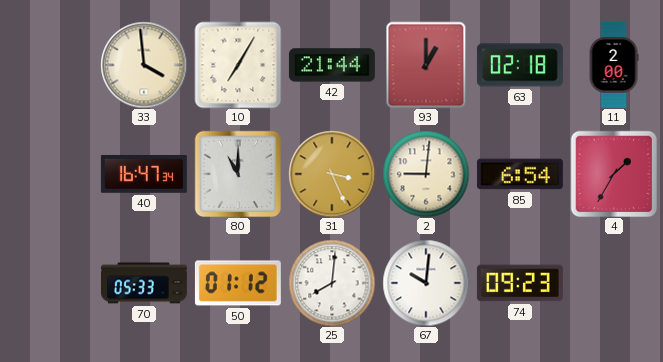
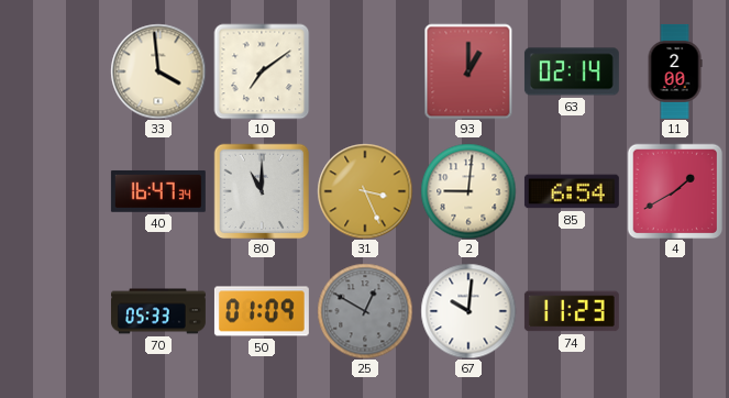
10: 7:05 -> 7:09 (262, 71)
42: 21:44 -> none (332, 65)
63: 02:18 -> 02:14 (572, 71)
4: 1:35 -> 1:40 (675, 191)
50: 01:12 -> 01:09 (262, 311)
25: 8:01 -> 12:50 (365, 311)
25 dial: white -> grey (365, 311)
74: 09:23 -> 11:23 (572, 311)
